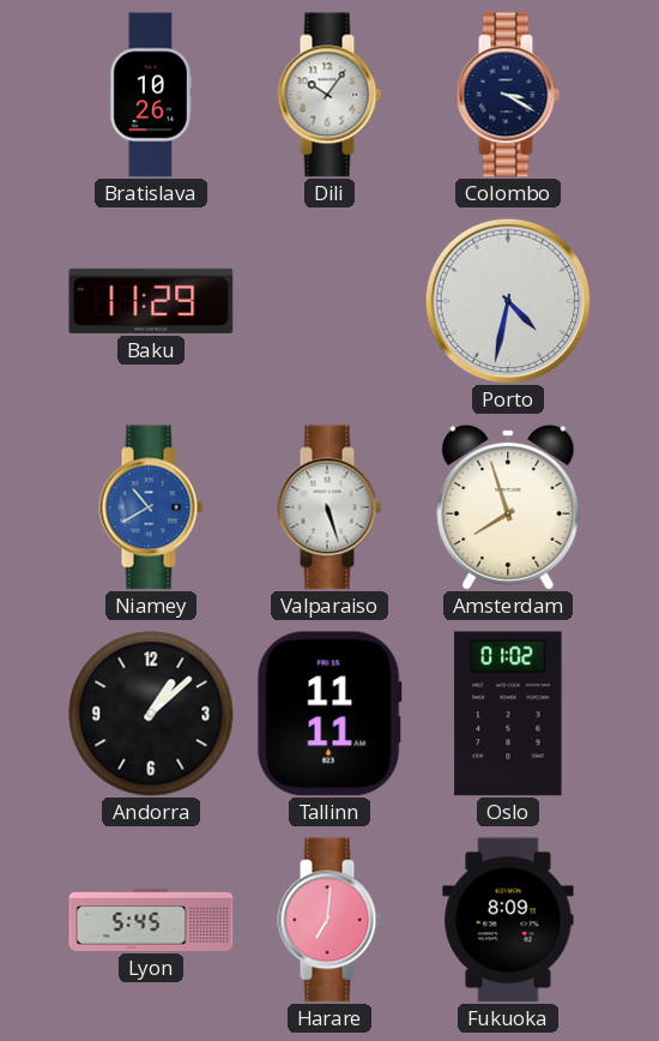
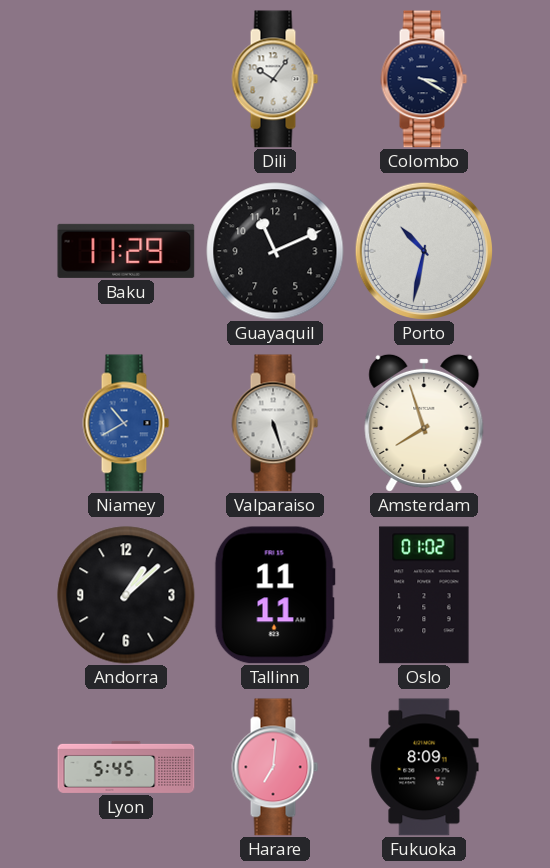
Bratislava: 10:26 -> none (150, 95)
Guayaquil: none -> 11:11 (275, 251)
Porto: 4:32 -> 10:32 (423, 250)
